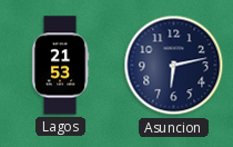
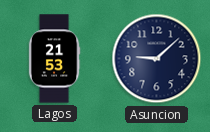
Asuncion: 6:13 -> 9:08 (157, 59)
